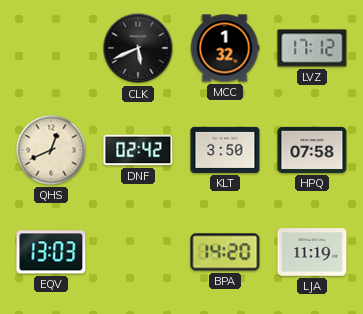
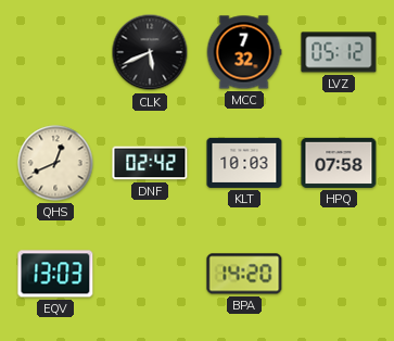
MCC: 1:32 -> 7:32 (244, 52)
LVZ: 17:12 -> 05:12 (339, 52)
KLT: 3:50 -> 10:03 (244, 163)
LJA: 11:19 -> none (312, 252)
